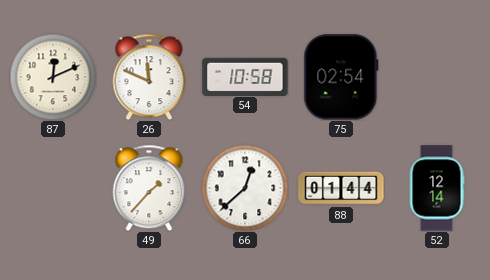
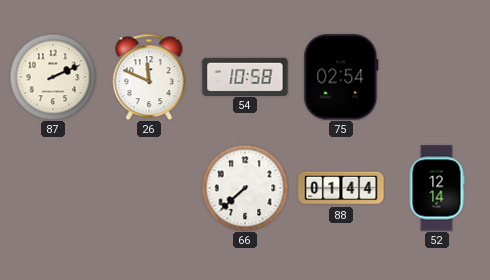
87: 12:11 -> 2:11 (53, 77)
49: 1:37 -> none (149, 188)
66: 12:38 -> 7:38 (245, 188)
